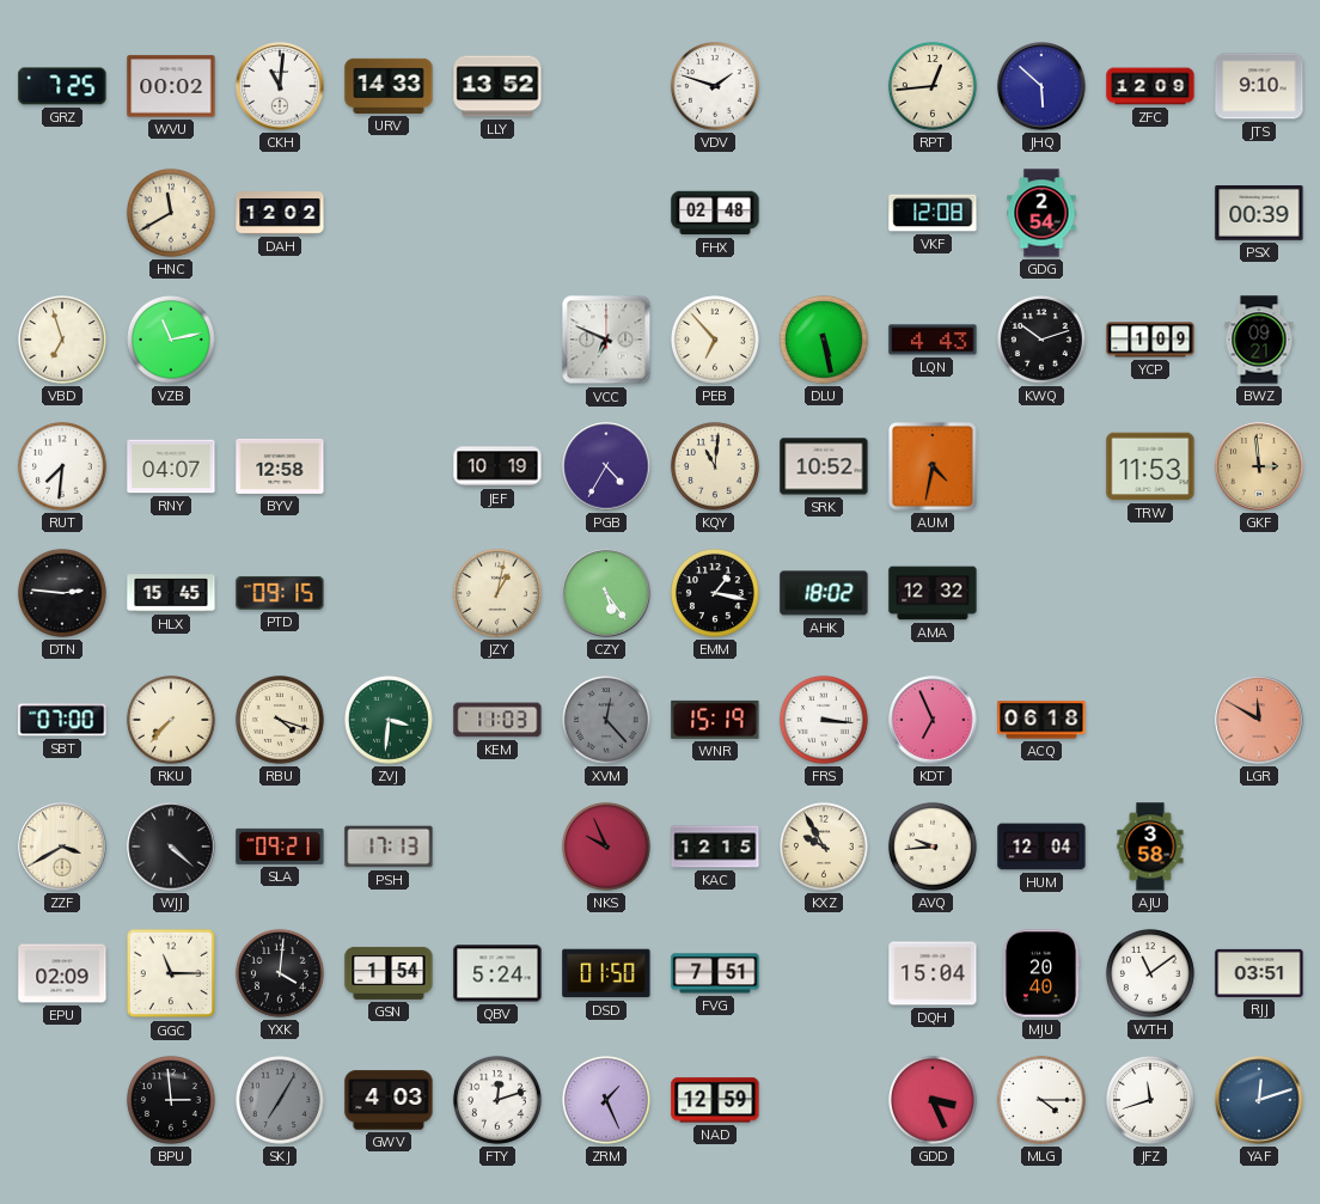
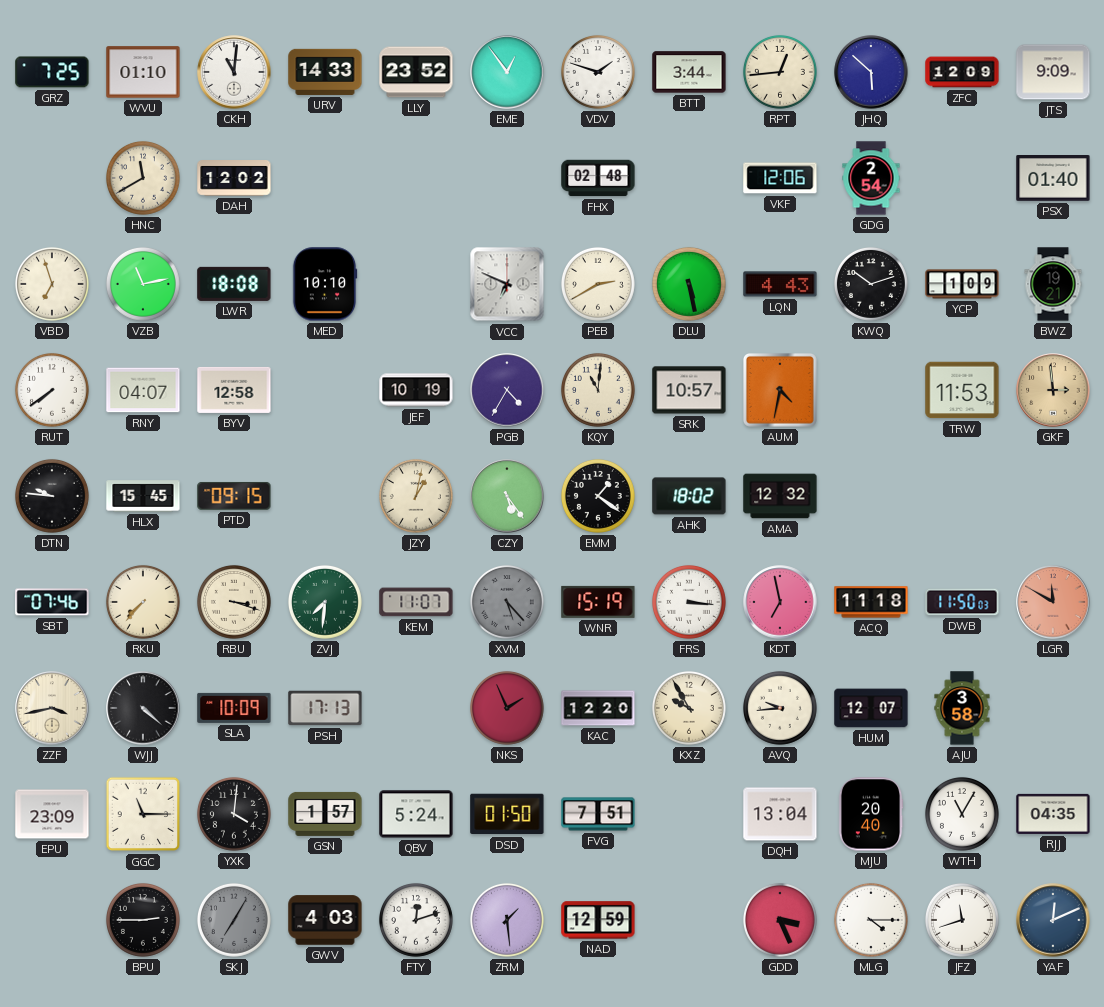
WVU: 00:02 -> 01:10 (143, 72)
LLY: 13:52 -> 23:52 (416, 72)
EME: none -> 12:54 (507, 72)
BTT: none -> 3:44 (689, 72)
JTS: 9:10 -> 9:09 (1053, 72)
VKF: 12:08 -> 12:06 (780, 178)
PSX: 00:39 -> 01:40 (1053, 179)
LWR: none -> 18:08 (234, 284)
MED: none -> 10:10 (325, 284)
PEB: 6:53 -> 2:40 (598, 284)
BWZ: 09:21 -> 19:21 (1053, 284)
RUT: 7:31 -> 7:39 (52, 390)
SRK: 10:52 -> 10:57 (689, 390)
DTN: 2:46 -> 9:46 (52, 496)
EMM: 1:17 -> 1:21 (598, 496)
SBT: 07:00 -> 07:46 (52, 602)
RBU: 4:18 -> 3:18 (234, 602)
ZVJ: 3:31 -> 7:31 (325, 602)
KEM: 11:03 -> 11:07 (416, 602)
XVM: 12:23 -> 5:23 (507, 602)
KDT: 6:56 -> 6:58 (780, 602)
ACQ: 06:18 -> 11:18 (871, 602)
DWB: none -> 11:50 (962, 602)
ZZF: 3:40 -> 3:43 (52, 708)
SLA: 09:21 -> 10:09 (234, 708)
NKS: 9:56 -> 1:56 (507, 708)
KAC: 12:15 -> 12:20 (598, 708)
HUM: 12:04 -> 12:07 (871, 708)
EPU: 02:09 -> 23:09 (52, 814)
GSN: 1:54 -> 1:57 (325, 814)
DQH: 15:04 -> 13:04 (780, 814)
WTH: 11:09 -> 11:05 (962, 814)
RJJ: 03:51 -> 04:35 (1053, 814)
BPU: 2:59 -> 2:45 (143, 920)
ZRM: 1:26 -> 1:29 (507, 920)
YAF: 12:12 -> 12:11 (1053, 920)
